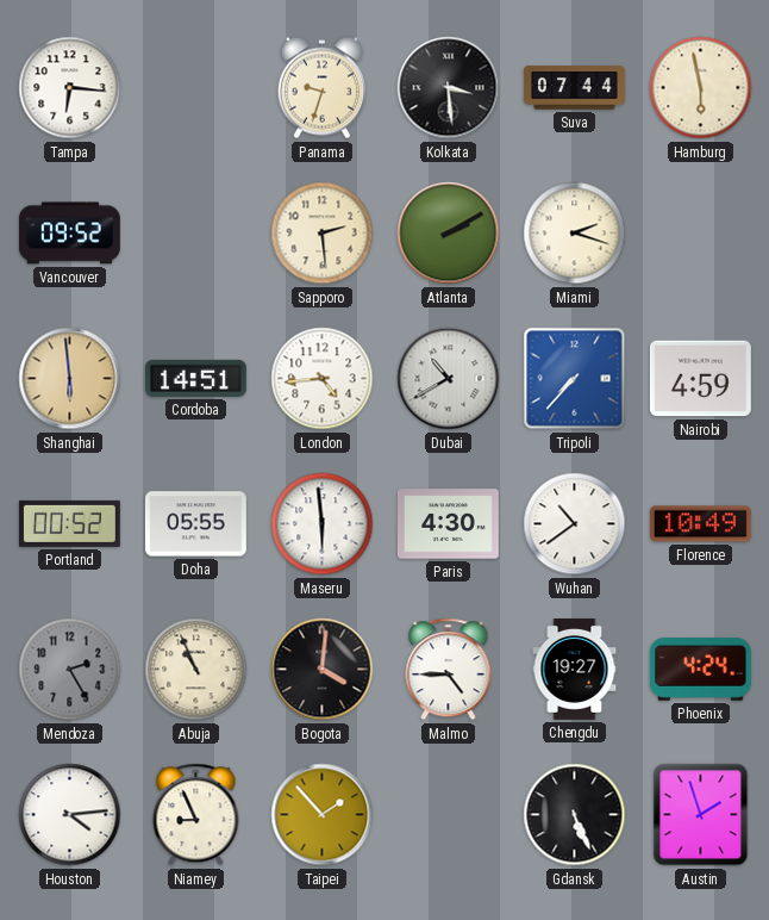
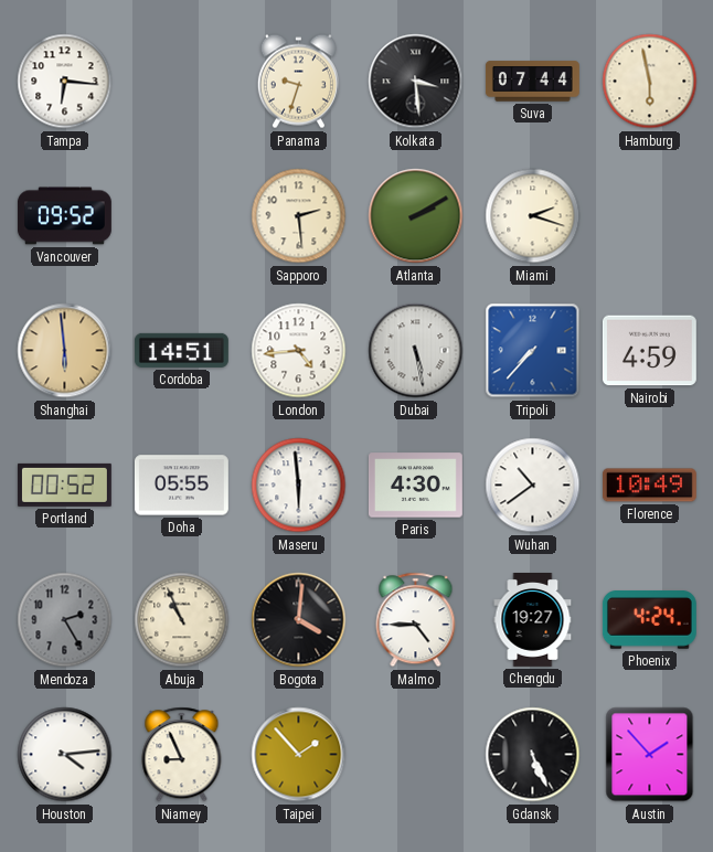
Dubai: 10:40 -> 5:28 (416, 351)
Austin: 1:57 -> 1:53 (650, 755)
